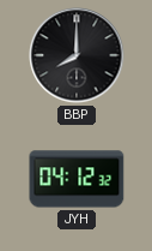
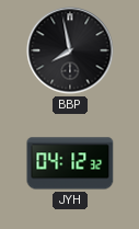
BBP: 8:00 -> 7:58 (70, 50)
